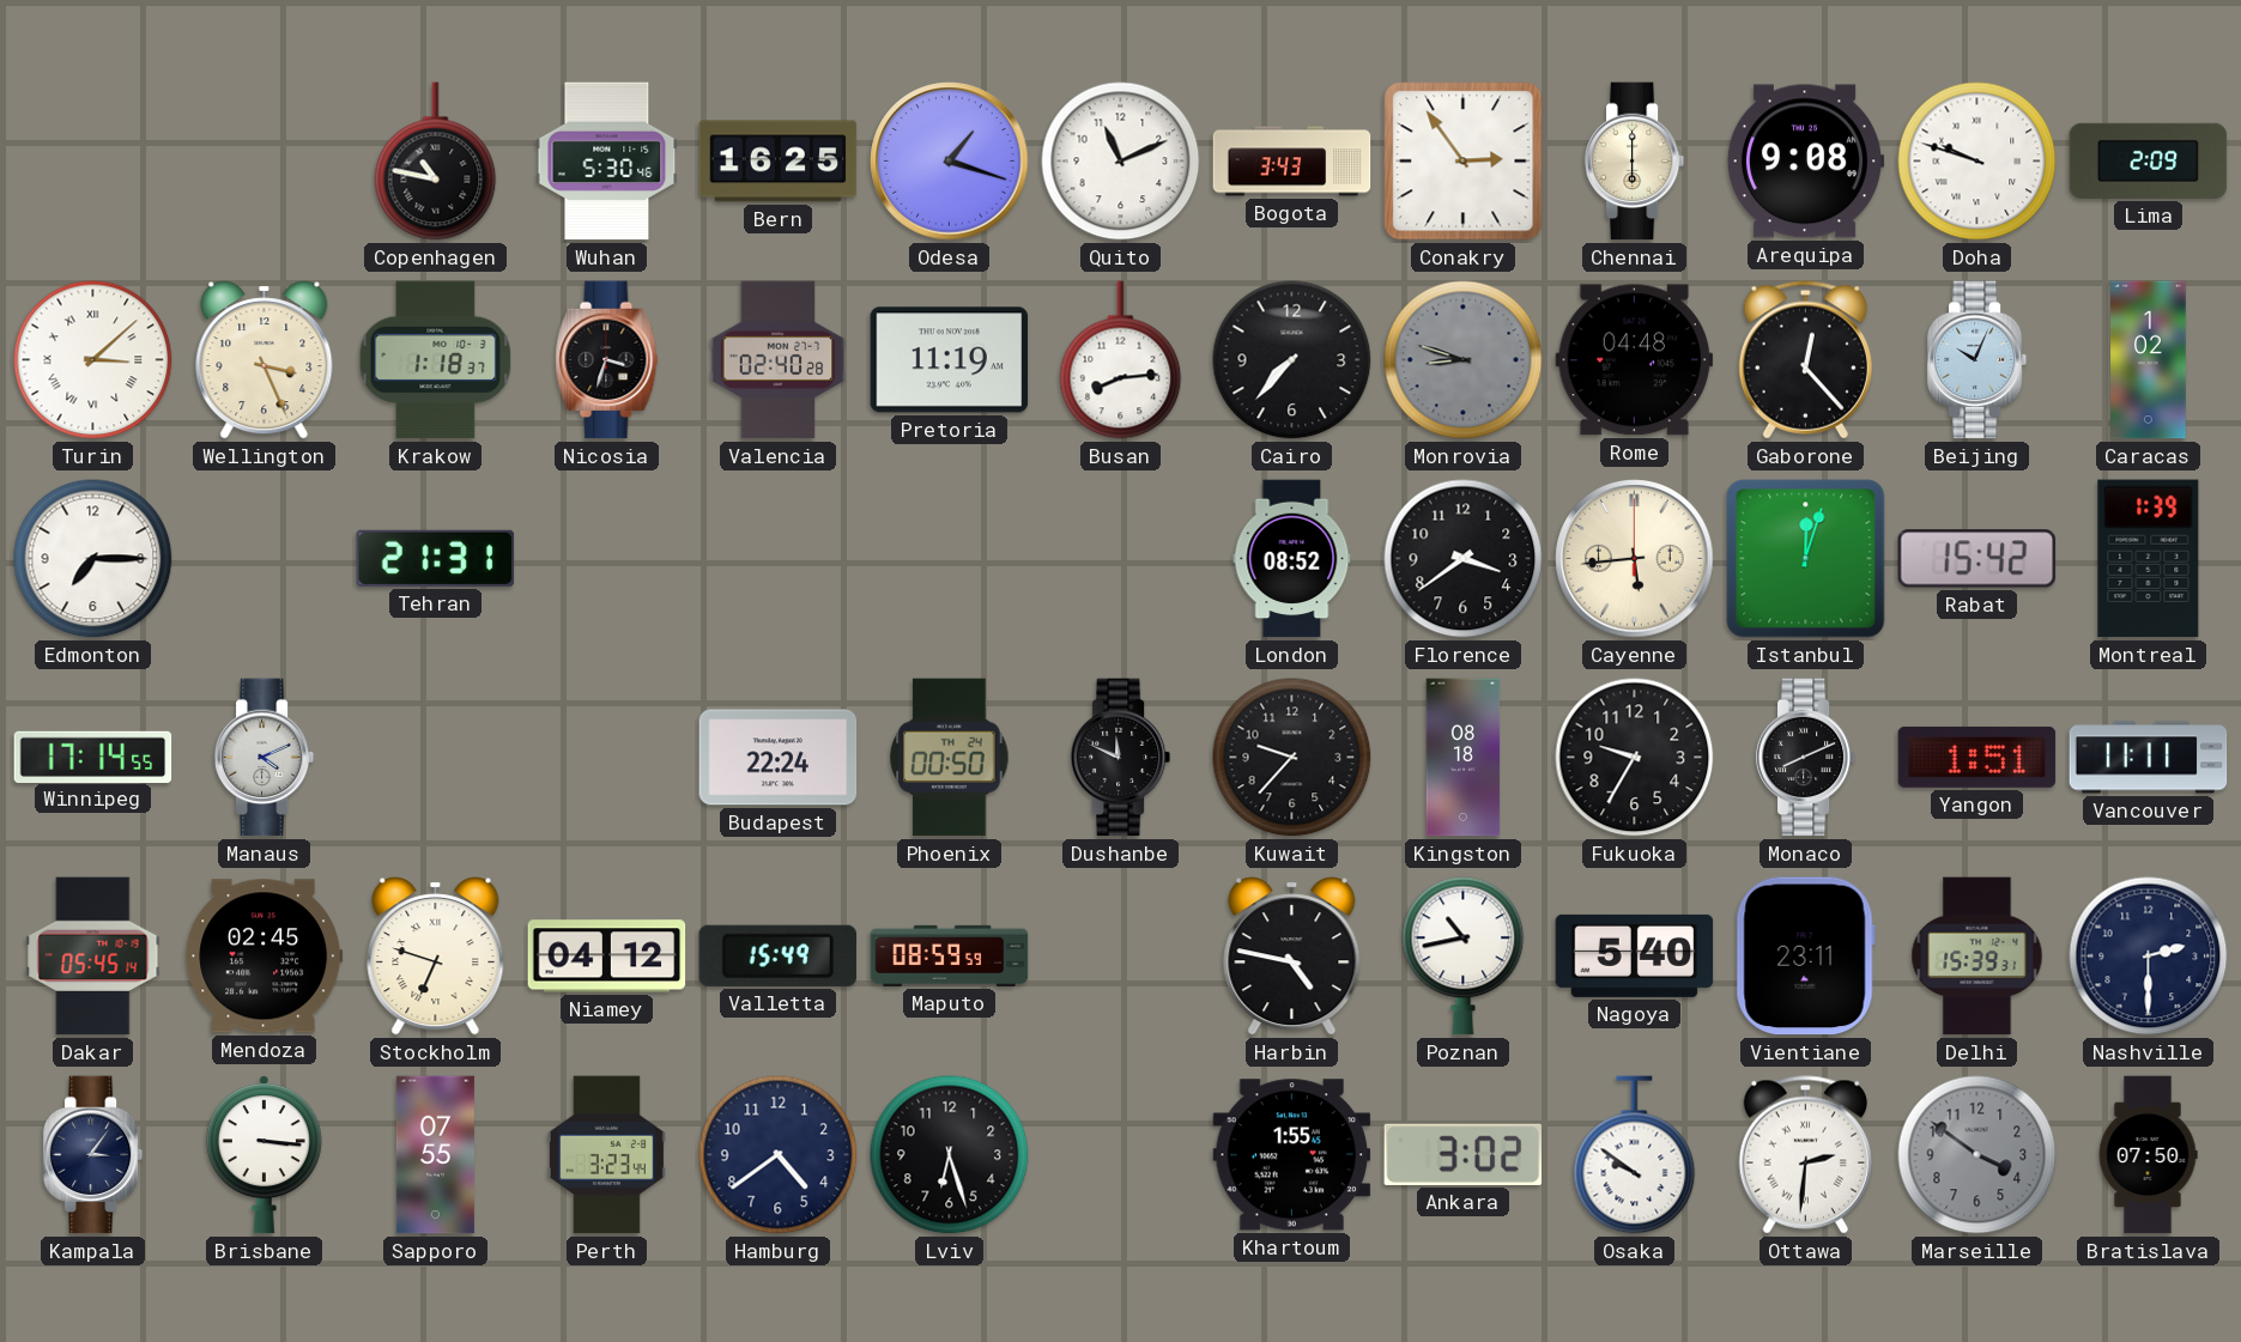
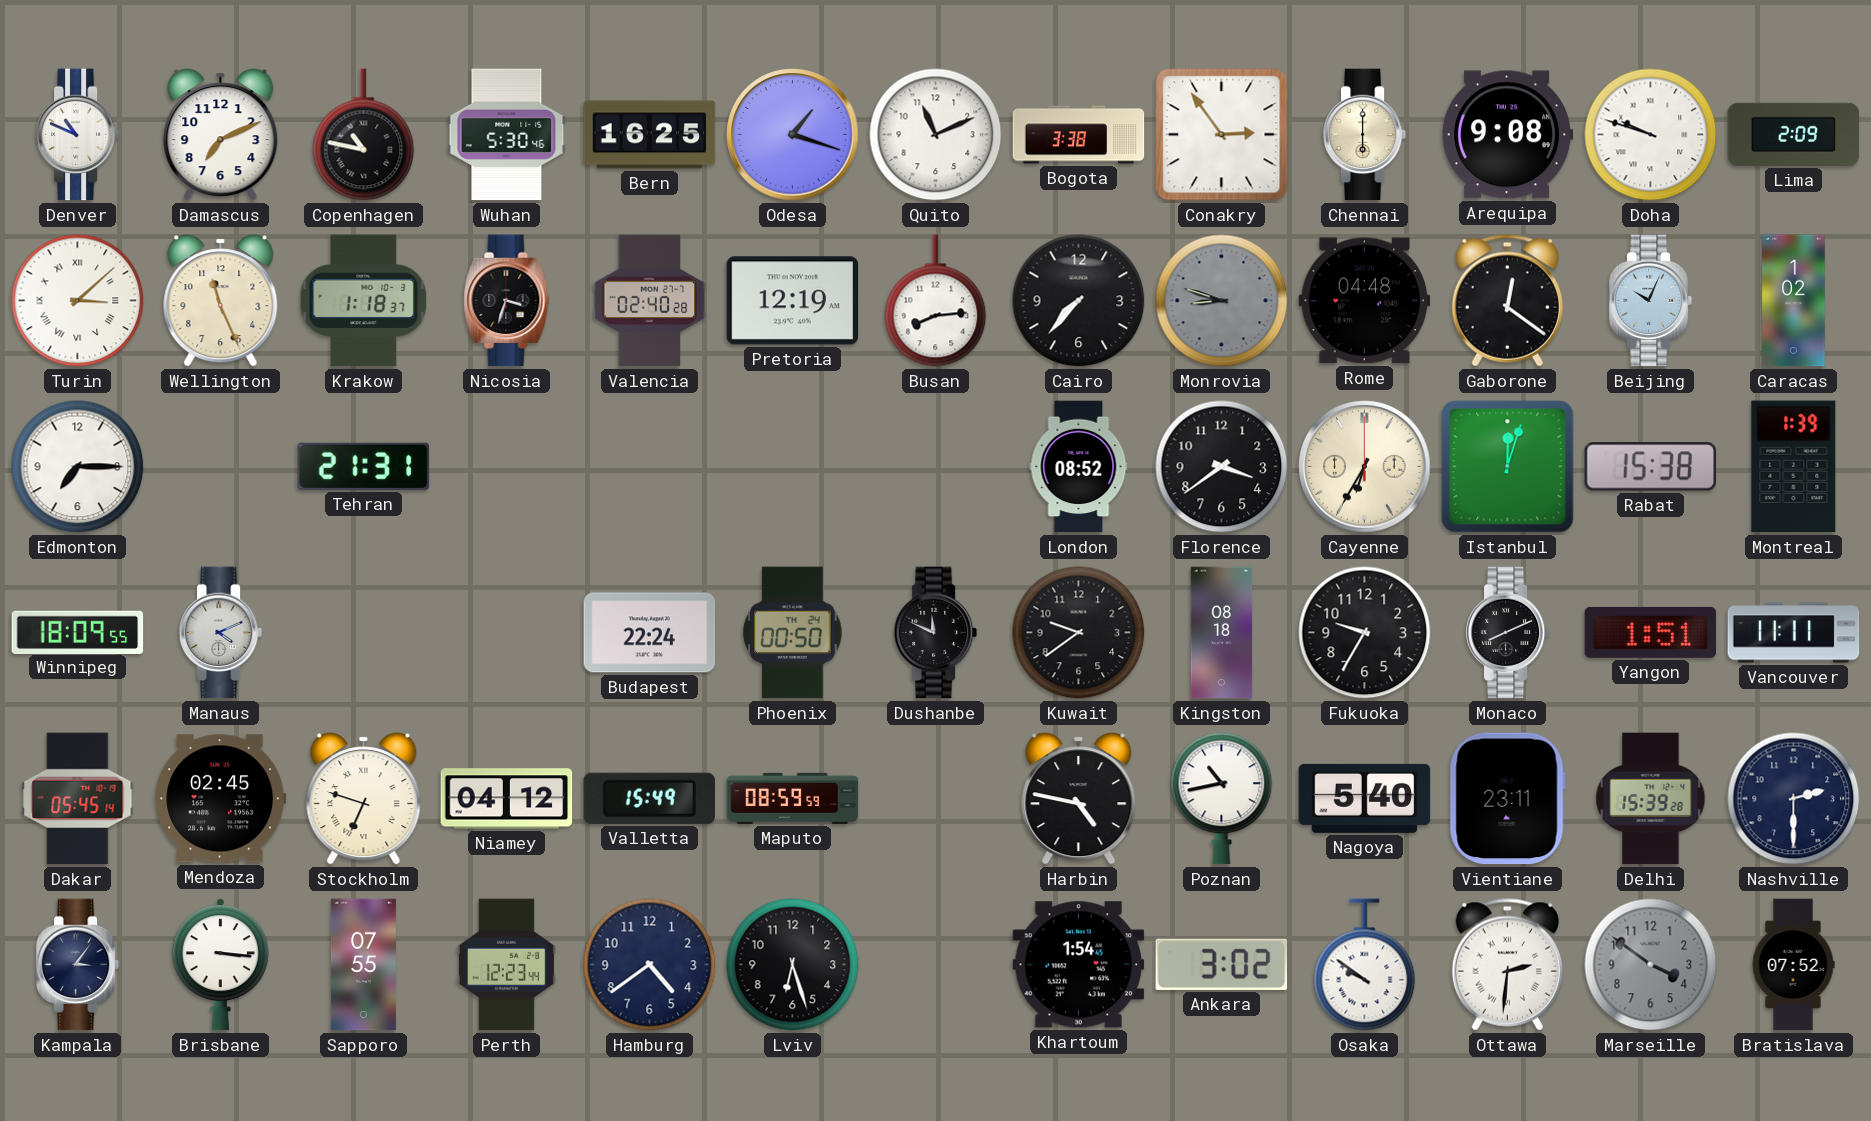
Denver: none -> 10:49 (78, 135)
Damascus: none -> 7:11 (221, 135)
Bogota: 3:43 -> 3:38 (1079, 135)
Wellington: 3:26 -> 11:26 (221, 301)
Pretoria: 11:19 -> 12:19 (793, 301)
Gaborone: 12:23 -> 12:21 (1507, 301)
Cayenne: 5:44 -> 6:35 (1365, 467)
Rabat: 15:42 -> 15:38 (1651, 467)
Winnipeg: 17:14 -> 18:09 (78, 632)
Kuwait: 9:37 -> 9:39 (1079, 633)
Delhi: 15:39:31 -> 15:39:28 (1651, 799)
Perth: 3:23 -> 12:23 (506, 965)
Khartoum: 1:55 -> 1:54 (1079, 965)
Bratislava: 07:50 -> 07:52 (1793, 965)
